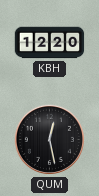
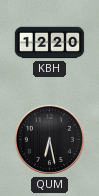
QUM: 12:28 -> 6:28 (49, 139)
